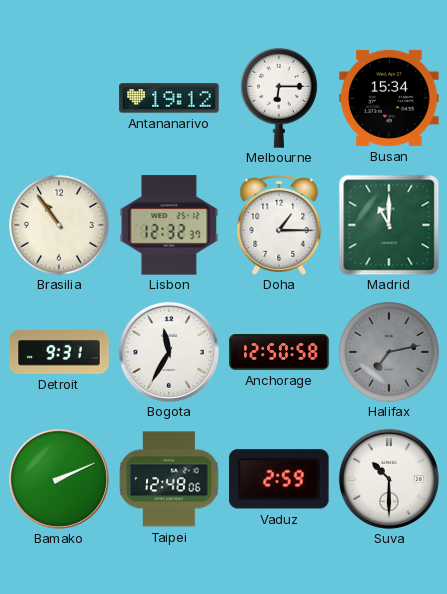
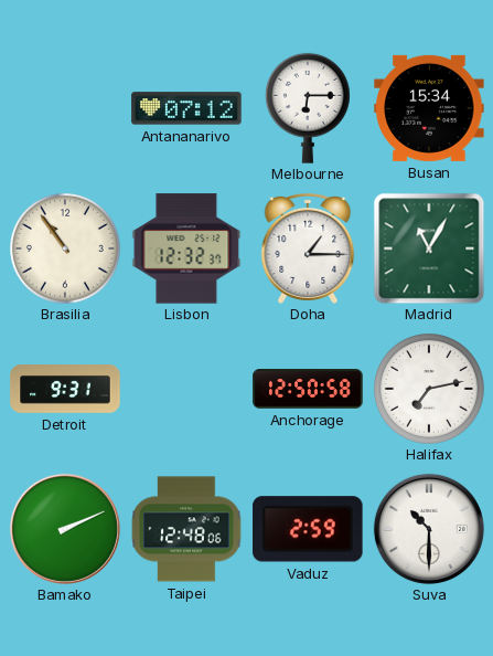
Antananarivo: 19:12 -> 07:12 (186, 108)
Madrid: 11:00 -> 11:05 (429, 248)
Bogota: 11:35 -> none (169, 352)
Halifax dial: grey -> white (430, 390)
